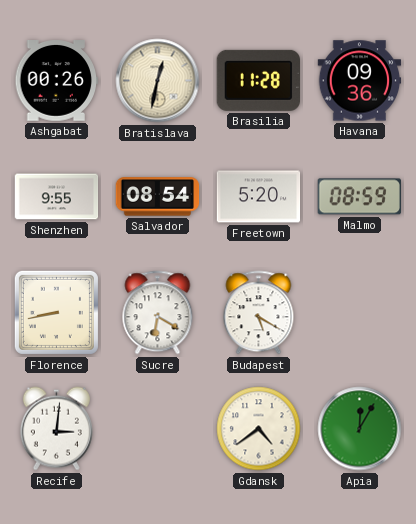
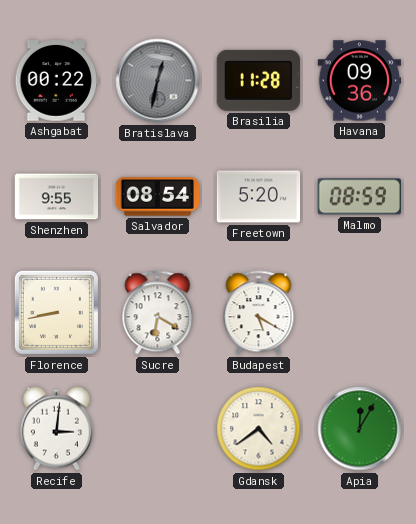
Ashgabat: 00:26 -> 00:22 (57, 81)
Bratislava dial: cream -> grey (158, 81)
